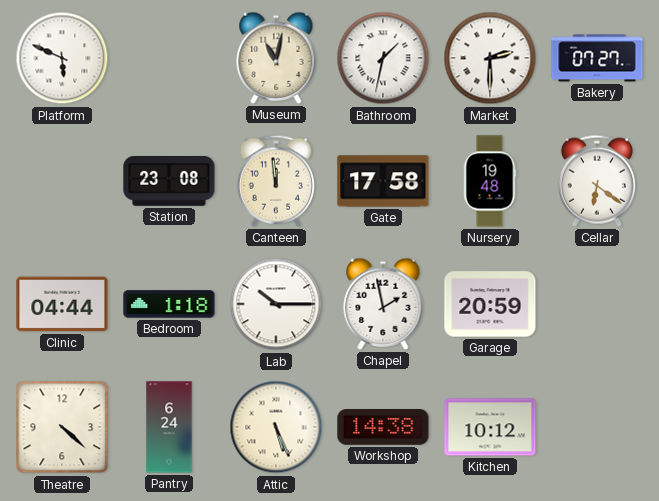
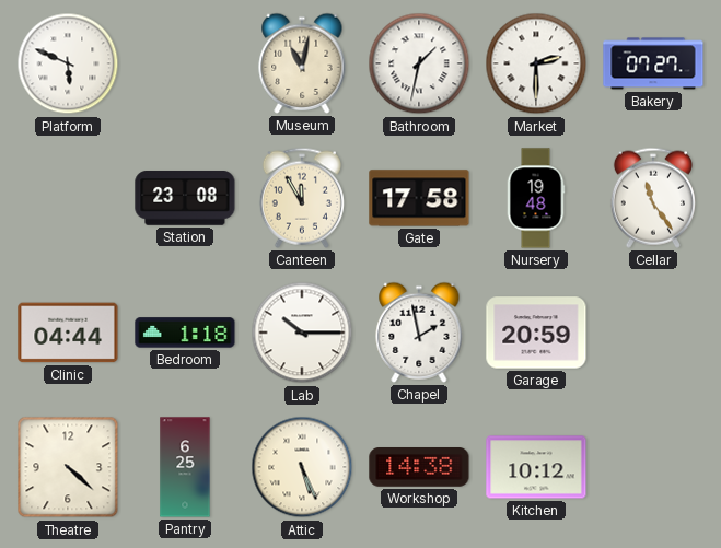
Canteen: 11:59 -> 11:55 (302, 198)
Cellar: 6:21 -> 11:24 (653, 198)
Pantry: 6:24 -> 6:25 (185, 467)
